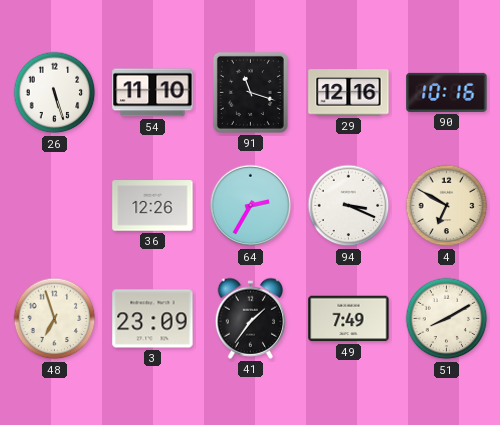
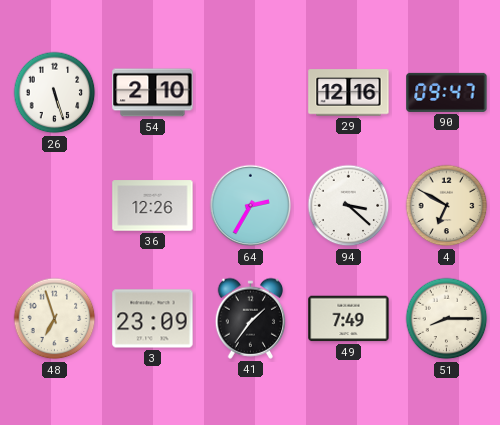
54: 11:10 -> 2:10 (153, 93)
91: 11:18 -> none (250, 92)
90: 10:16 -> 09:47 (447, 92)
94: 3:19 -> 3:22 (349, 206)
51: 8:10 -> 8:15 (447, 319)
